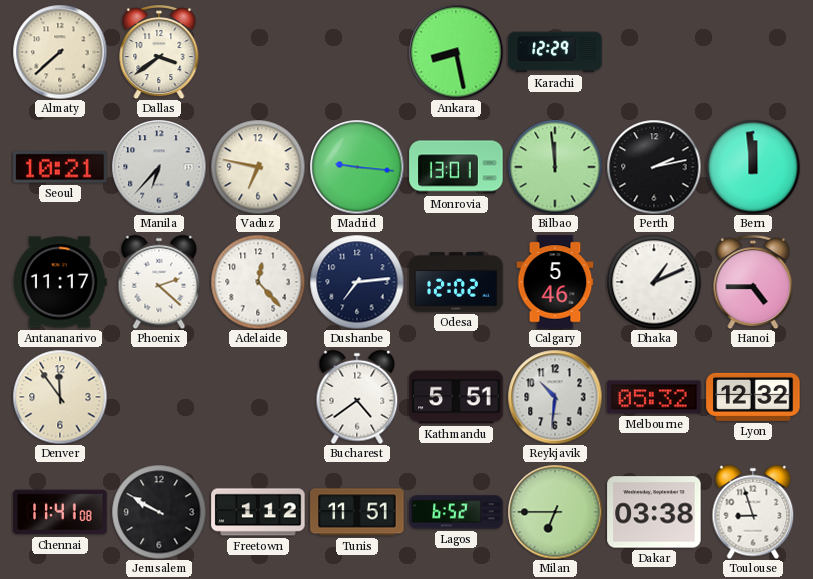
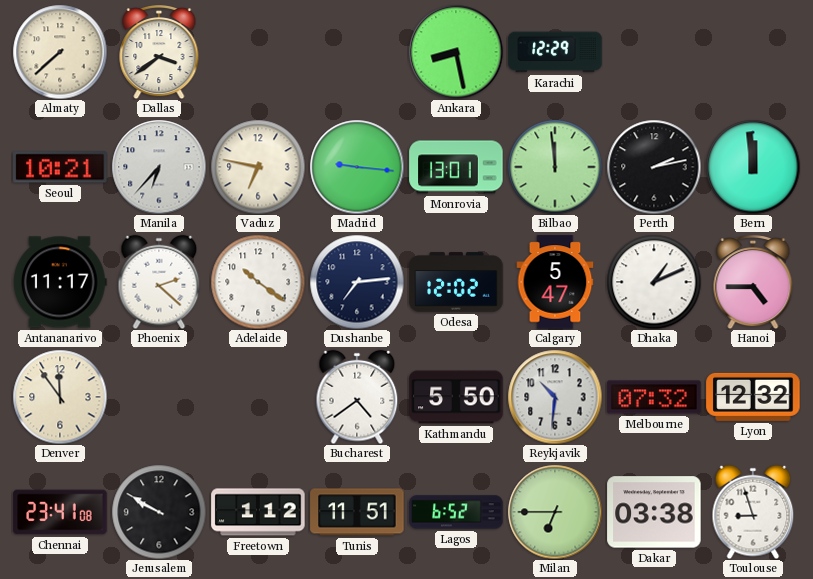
Adelaide: 12:23 -> 10:21 (258, 282)
Calgary: 5:46 -> 5:47 (555, 282)
Kathmandu: 5:51 -> 5:50 (456, 397)
Melbourne: 05:32 -> 07:32 (654, 397)
Chennai: 11:41 -> 23:41 (60, 512)
